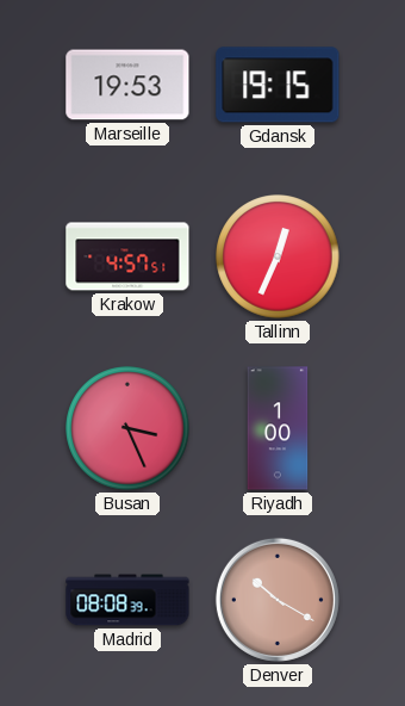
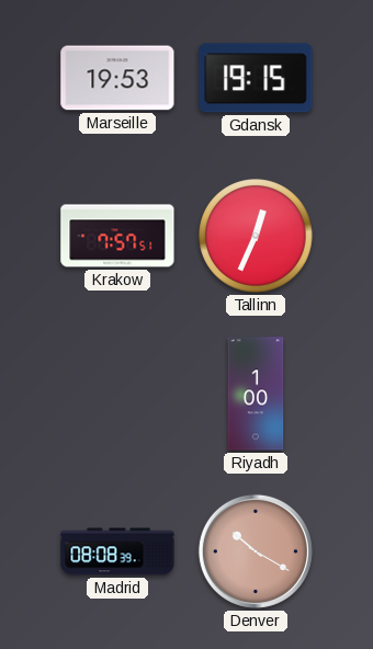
Krakow: 4:57 -> 7:57 (117, 236)
Busan: 3:26 -> none (127, 428)
